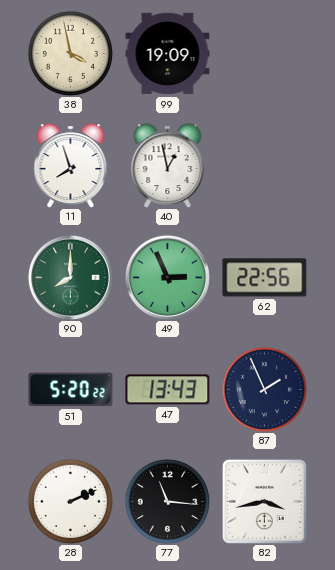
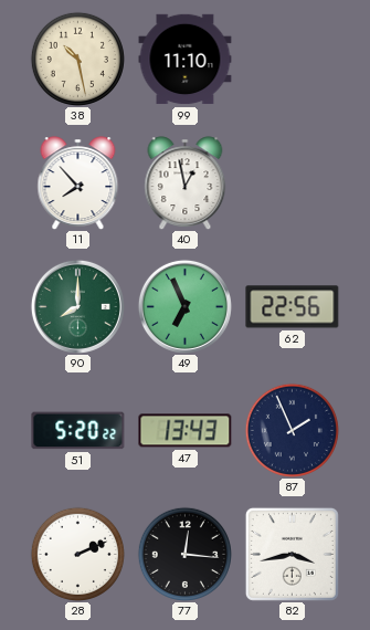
38: 3:58 -> 10:28 (77, 59)
99: 19:09 -> 11:10 (186, 60)
11: 7:57 -> 7:53 (78, 183)
49: 2:56 -> 6:56 (184, 306)
77: 11:16 -> 12:16 (184, 554)
